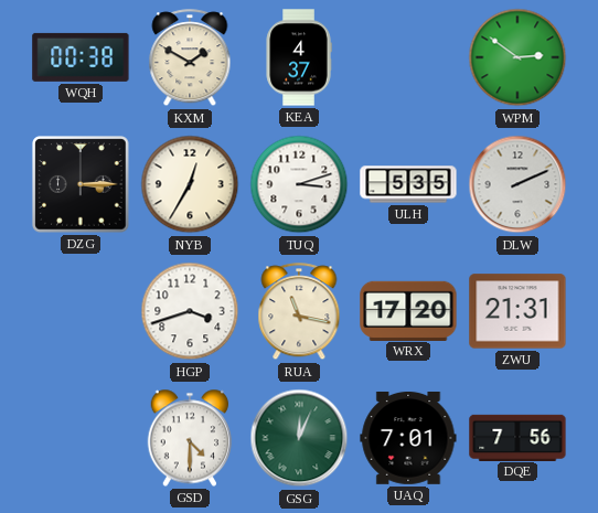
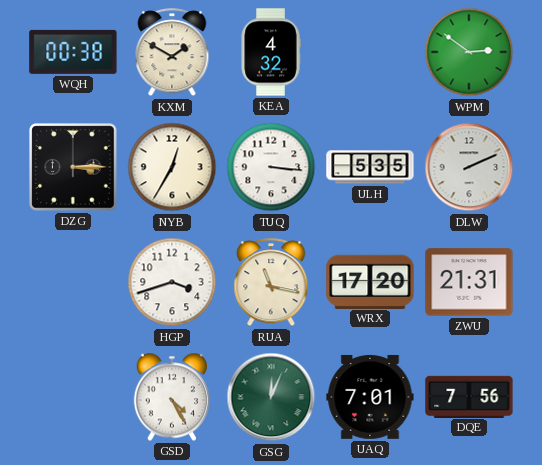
KEA: 4:37 -> 4:32 (271, 52)
TUQ: 3:12 -> 3:16 (271, 167)
GSD: 4:30 -> 4:25 (172, 397)
